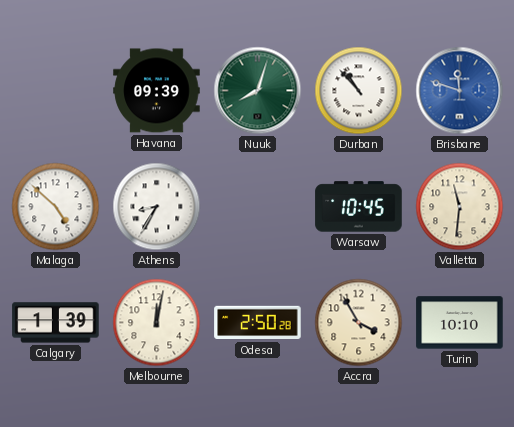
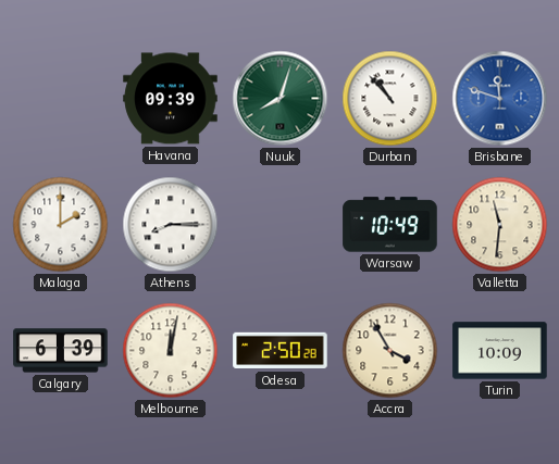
Malaga: 4:52 -> 2:00 (61, 225)
Athens: 8:35 -> 8:15 (171, 225)
Warsaw: 10:45 -> 10:49 (390, 225)
Calgary: 1:39 -> 6:39 (61, 351)
Turin: 10:10 -> 10:09 (500, 351)
